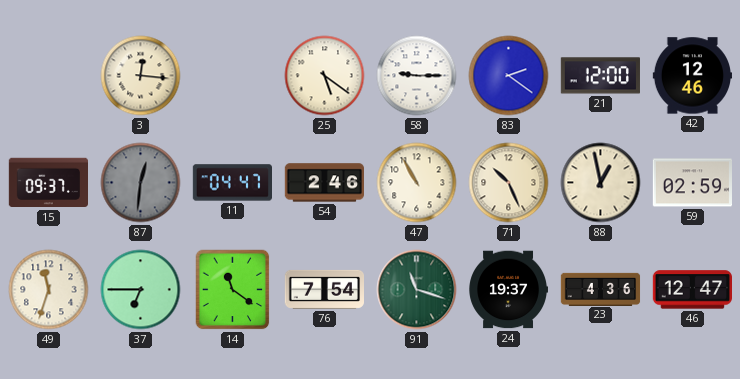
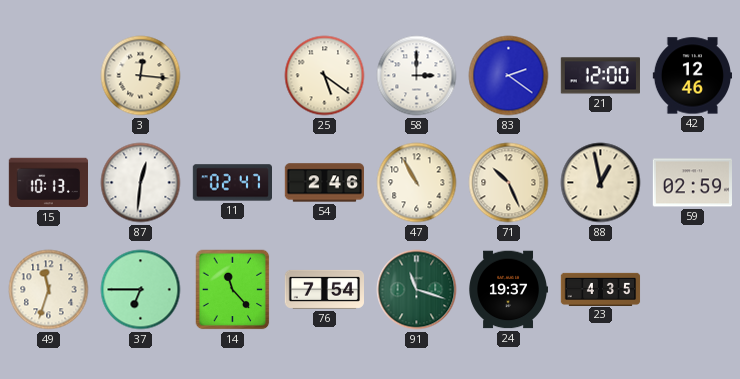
58: 9:15 -> 3:00 (417, 76)
15: 09:37 -> 10:13 (48, 183)
87 dial: grey -> white (141, 183)
11: 04:47 -> 02:47 (232, 183)
14: 11:21 -> 11:23 (233, 290)
23: 4:36 -> 4:35 (601, 289)
46: 12:47 -> none (692, 290)
